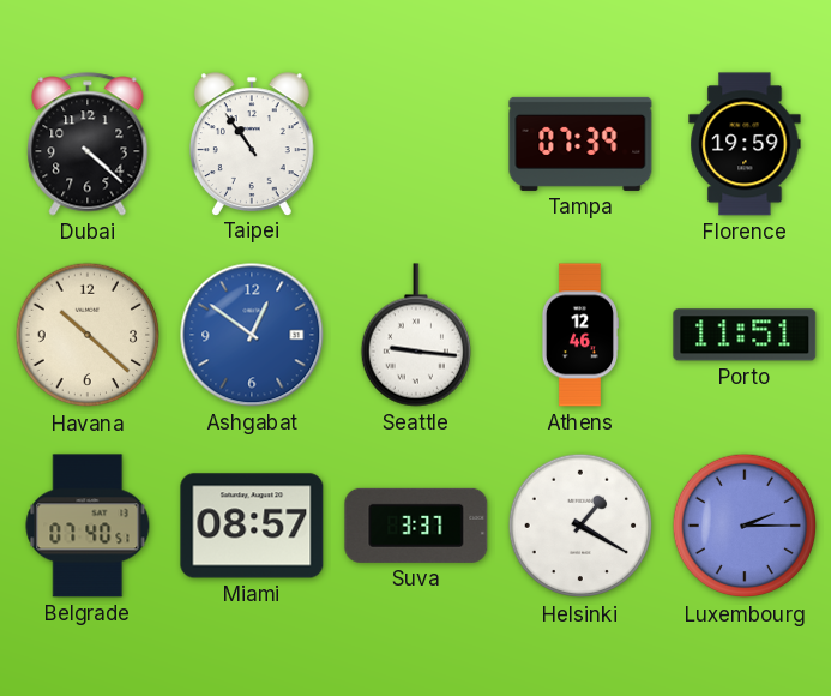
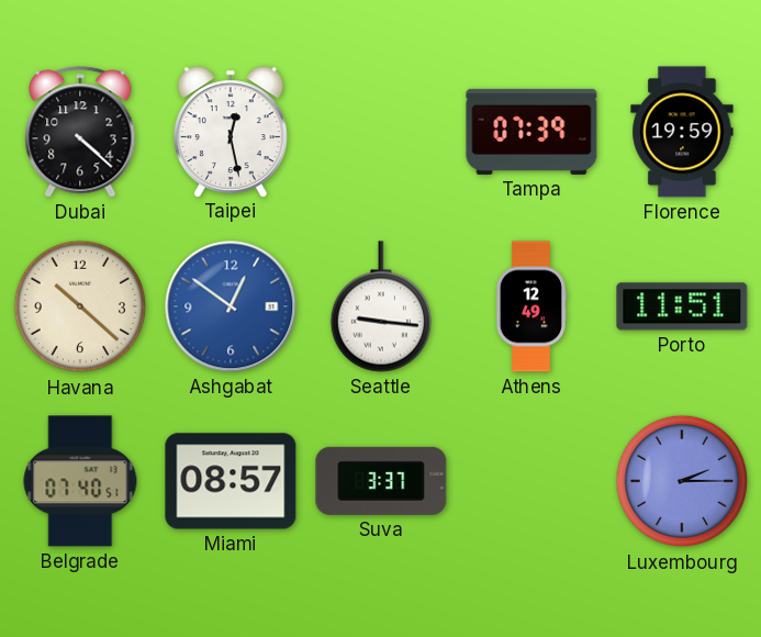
Taipei: 10:54 -> 12:28 (231, 132)
Athens: 12:46 -> 12:49 (530, 306)
Helsinki: 1:20 -> none (580, 526)
